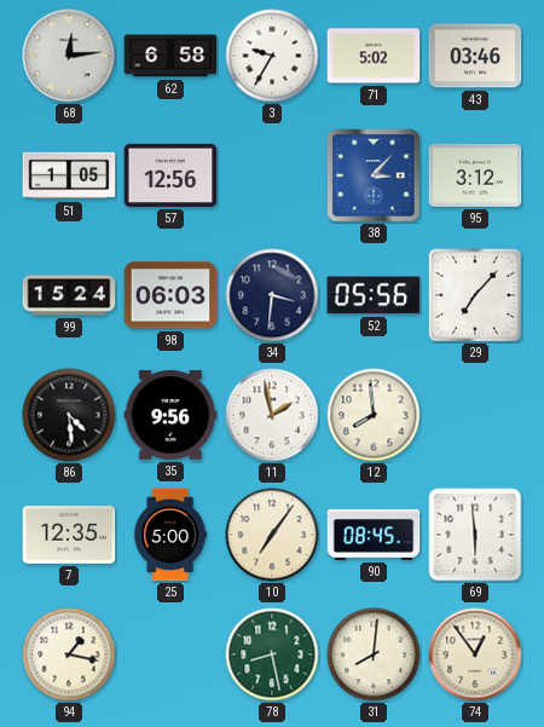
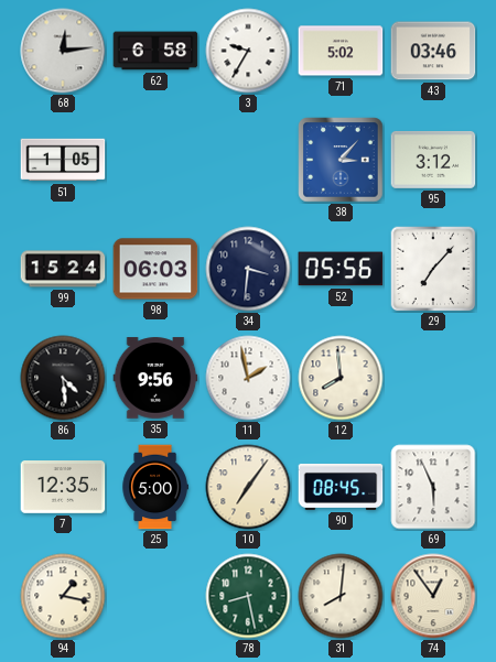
57: 12:56 -> none (170, 175)
69: 5:59 -> 5:56 (433, 487)
